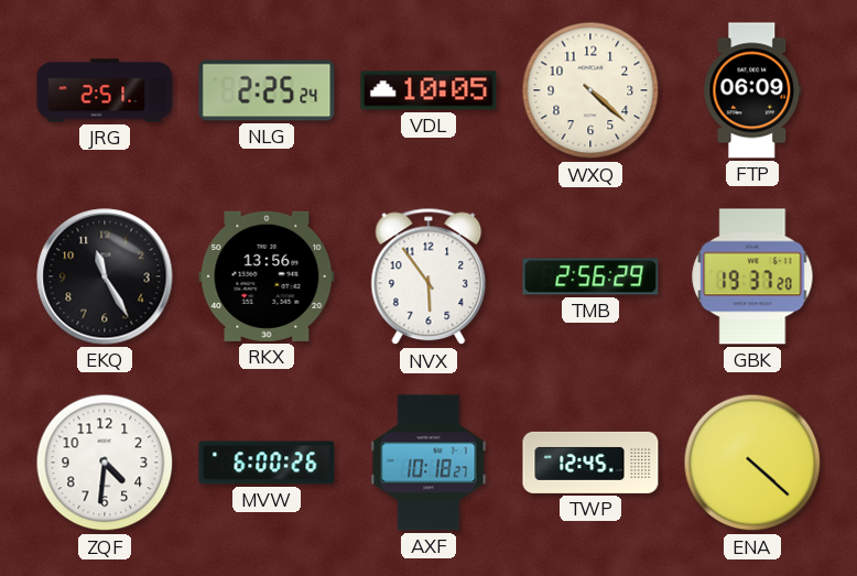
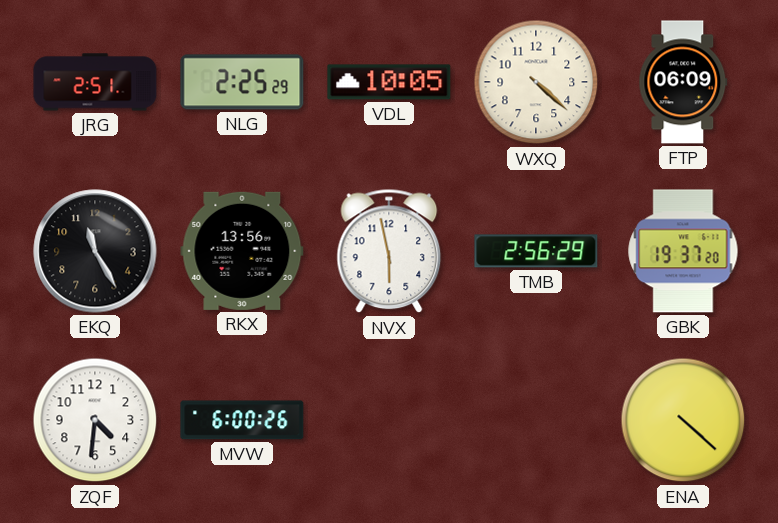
NLG: 2:25:24 -> 2:25:29 (242, 82)
NVX: 5:54 -> 5:58 (389, 251)
AXF: 10:18 -> none (428, 463)
TWP: 12:45 -> none (590, 463)
